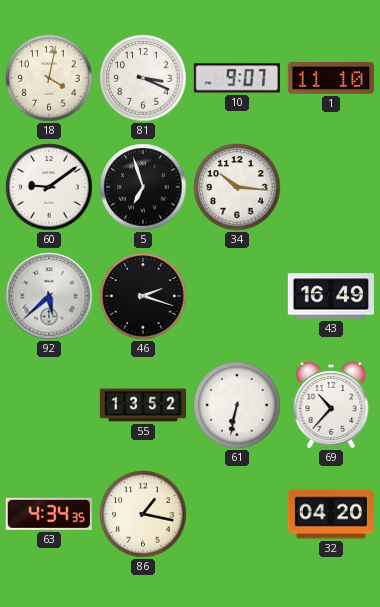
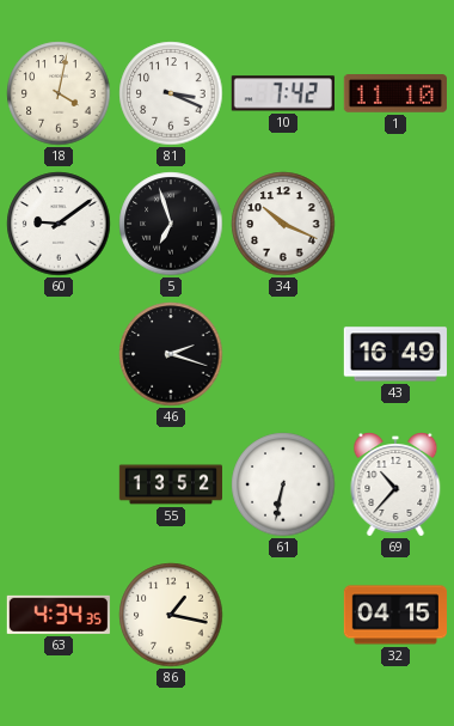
10: 9:07 -> 7:42 (283, 93)
34: 10:16 -> 10:19 (283, 224)
92: 5:38 -> none (49, 296)
32: 04:20 -> 04:15 (394, 615)
